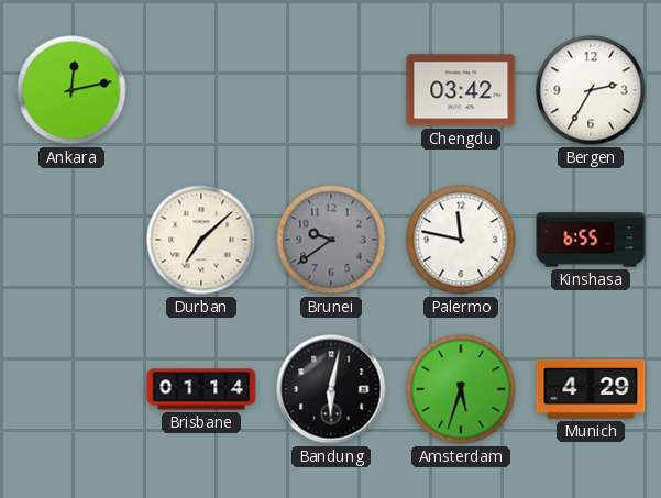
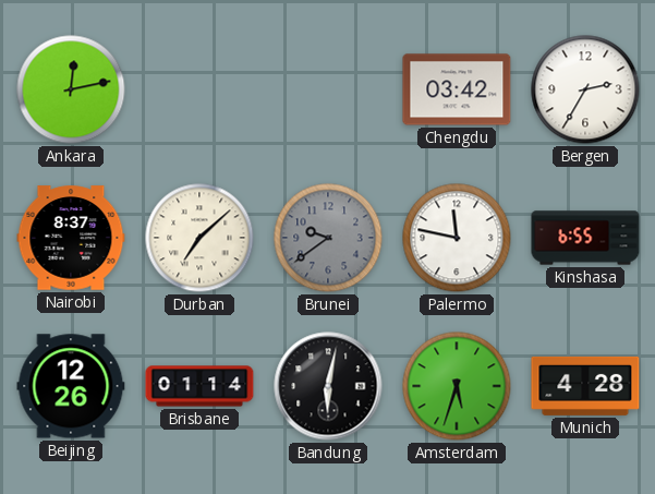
Nairobi: none -> 8:37 (71, 238)
Beijing: none -> 12:26 (71, 386)
Munich: 4:29 -> 4:28 (585, 386)
